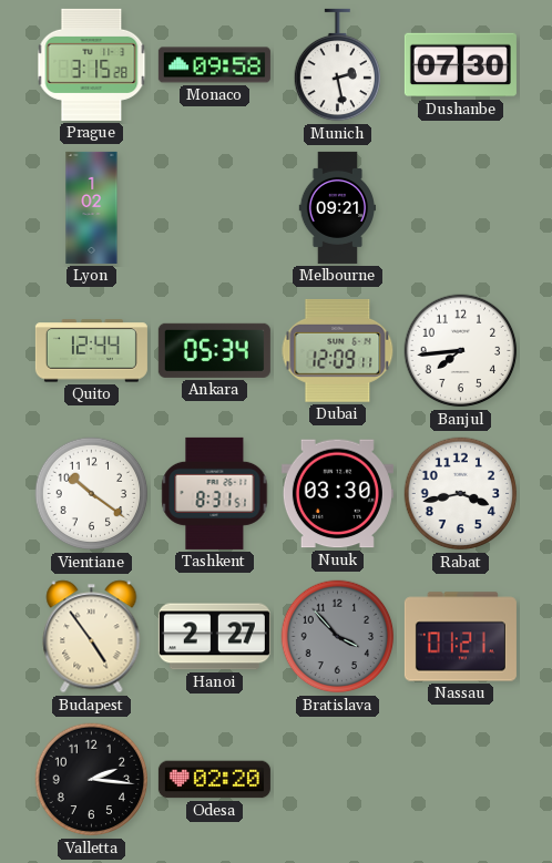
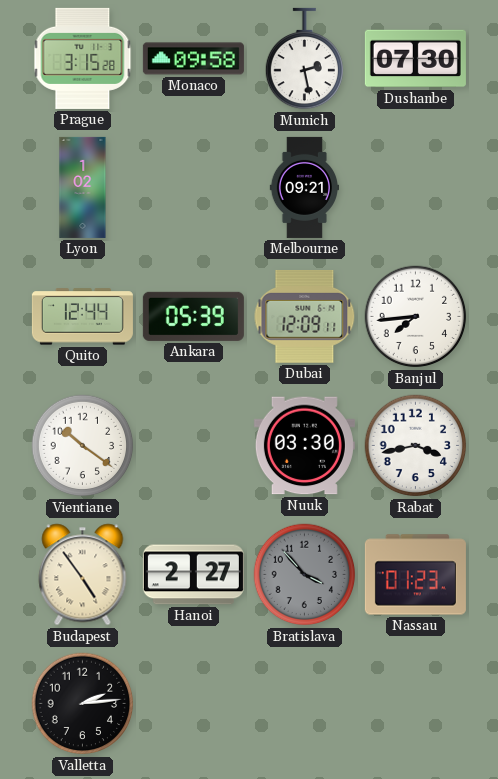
Ankara: 05:34 -> 05:39 (193, 316)
Tashkent: 8:31 -> none (215, 493)
Nassau: 01:21 -> 01:23 (415, 575)
Valletta: 2:16 -> 2:14 (83, 704)
Odesa: 02:20 -> none (214, 780)
